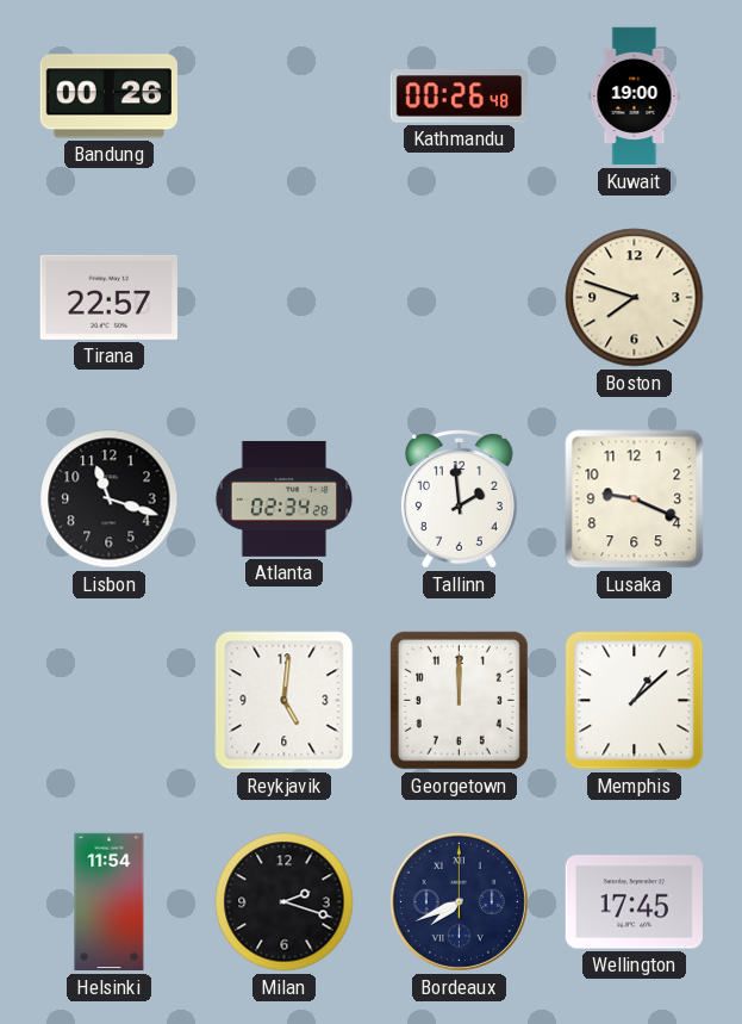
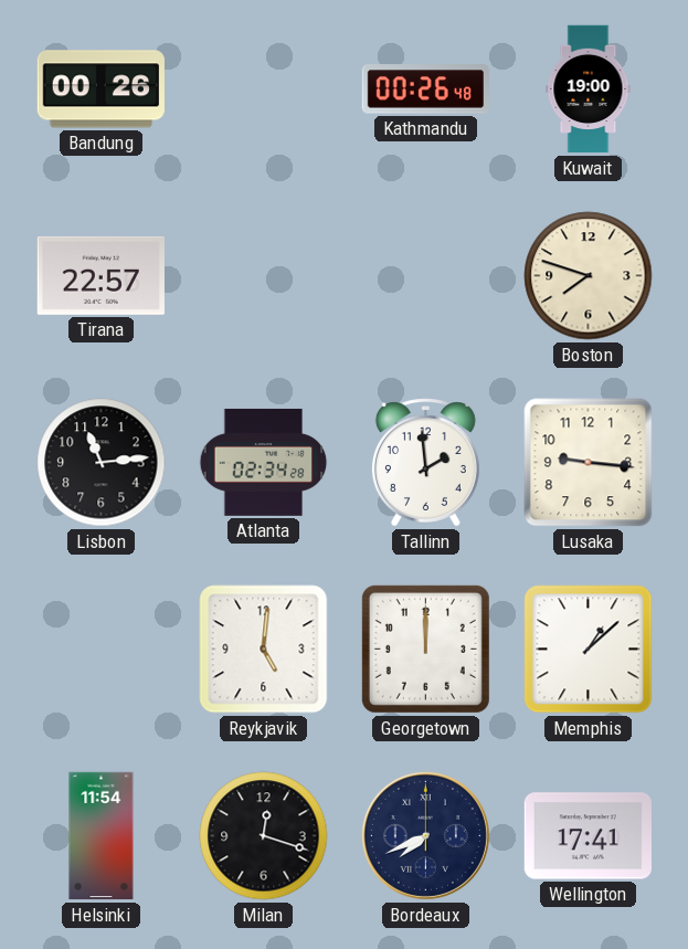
Lisbon: 11:18 -> 11:14 (102, 463)
Lusaka: 9:19 -> 9:16 (589, 463)
Milan: 2:18 -> 12:18 (264, 836)
Wellington: 17:45 -> 17:41 (588, 836)
